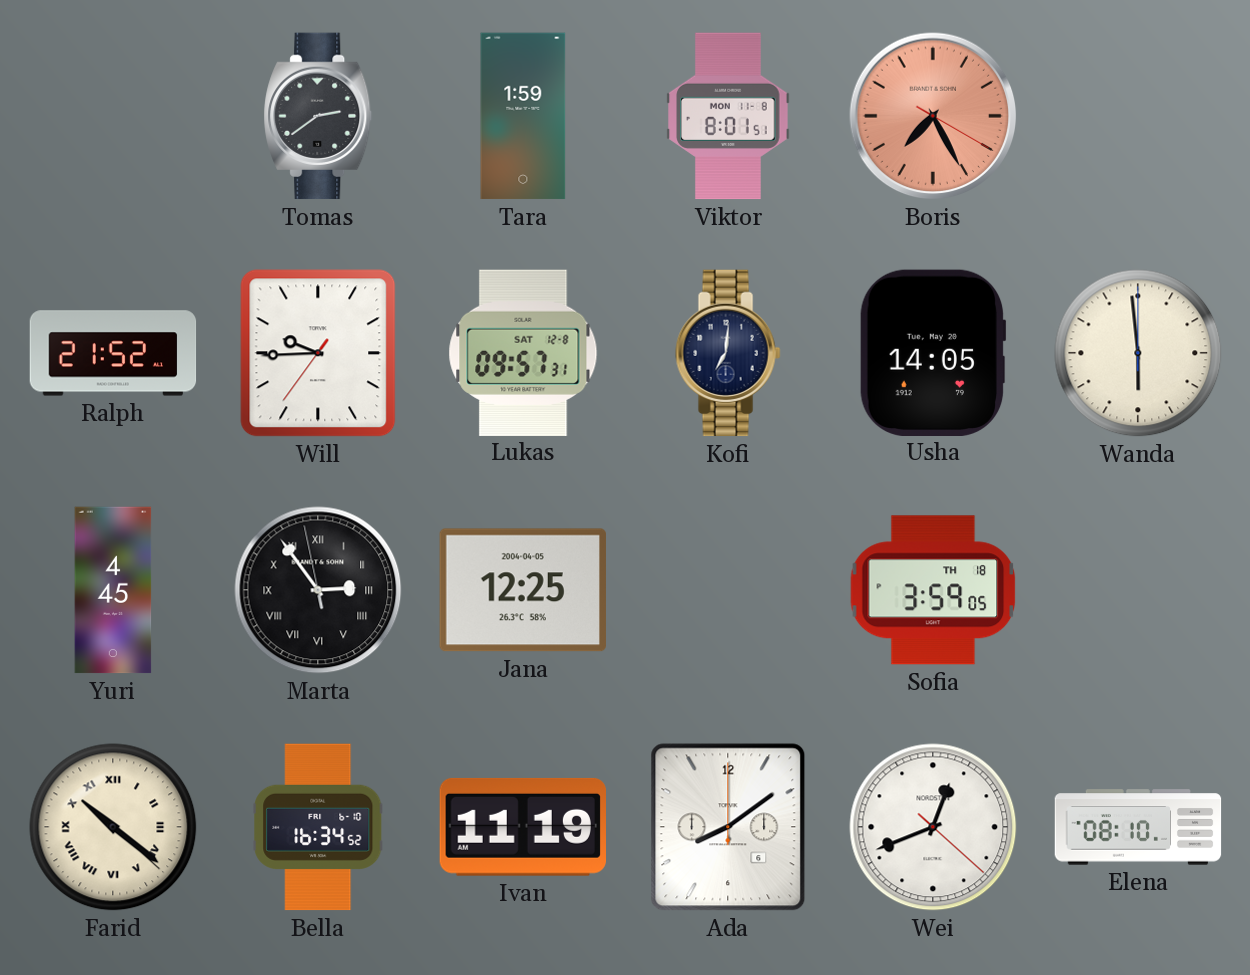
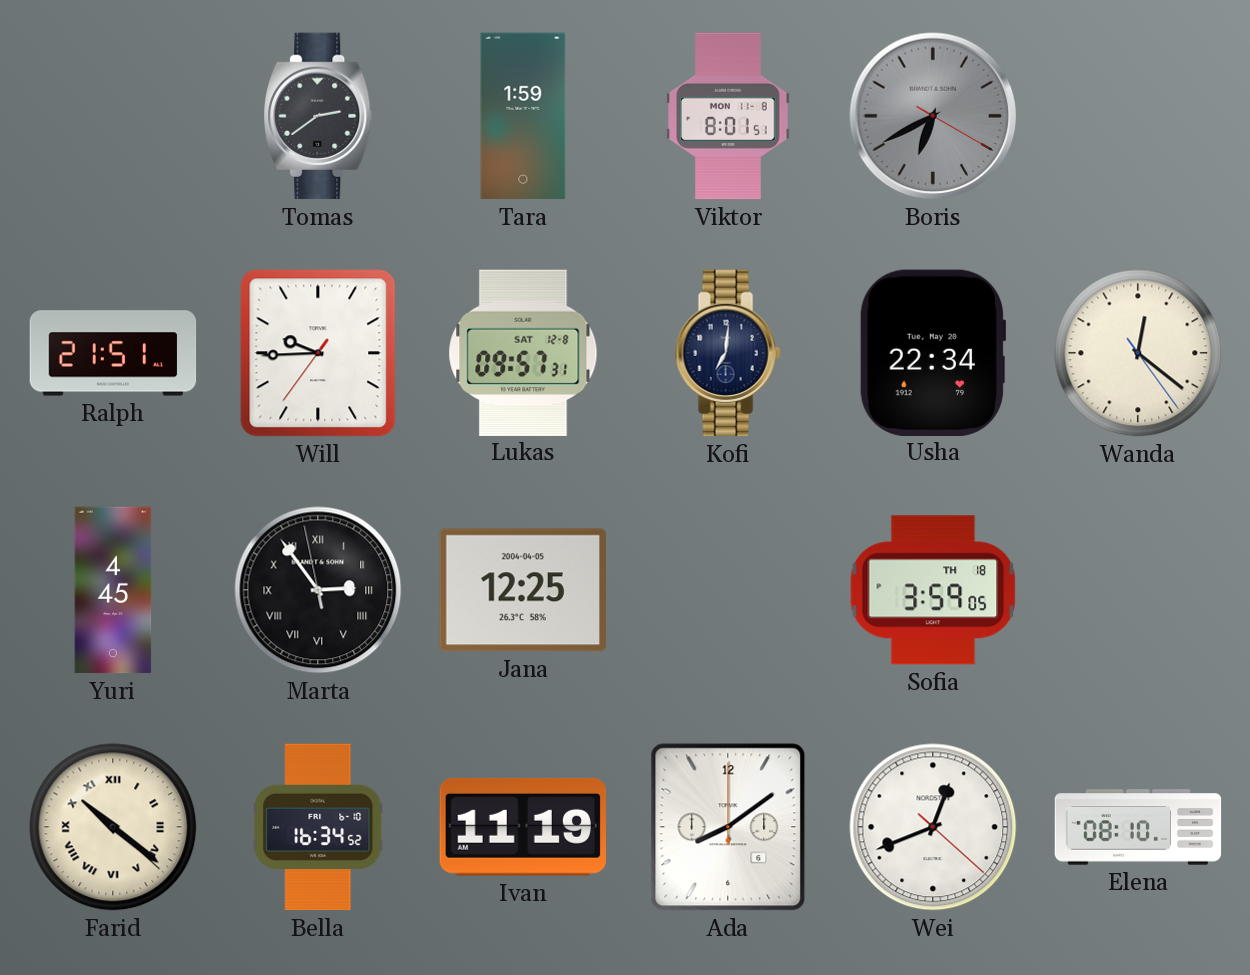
Boris: 7:25 -> 6:40 (933, 116)
Boris dial: salmon -> grey (933, 116)
Ralph: 21:52 -> 21:51 (113, 353)
Usha: 14:05 -> 22:34 (933, 352)
Wanda: 5:59 -> 12:21 (1138, 353)
